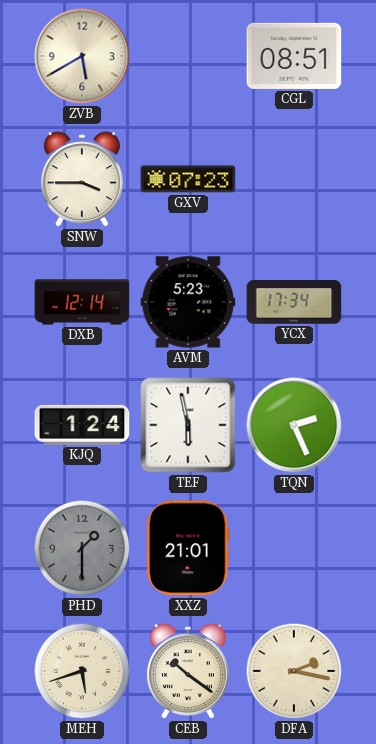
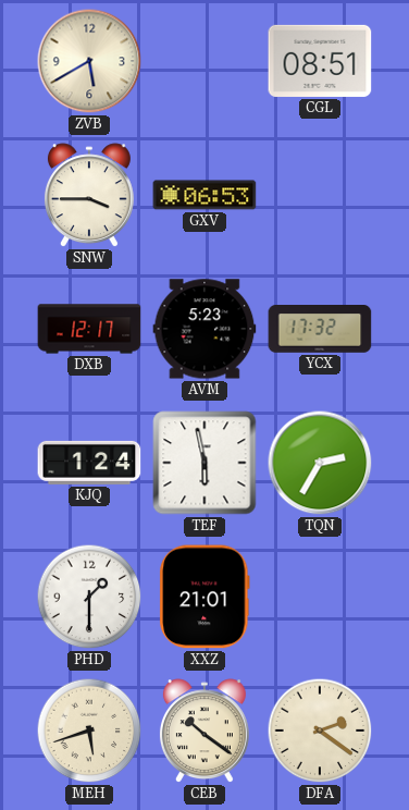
GXV: 07:23 -> 06:53 (205, 195)
DXB: 12:14 -> 12:17 (89, 329)
YCX: 17:34 -> 17:32 (320, 330)
TQN: 2:26 -> 2:35 (320, 463)
PHD dial: grey -> white (89, 597)
DFA: 2:17 -> 2:21 (320, 731)
